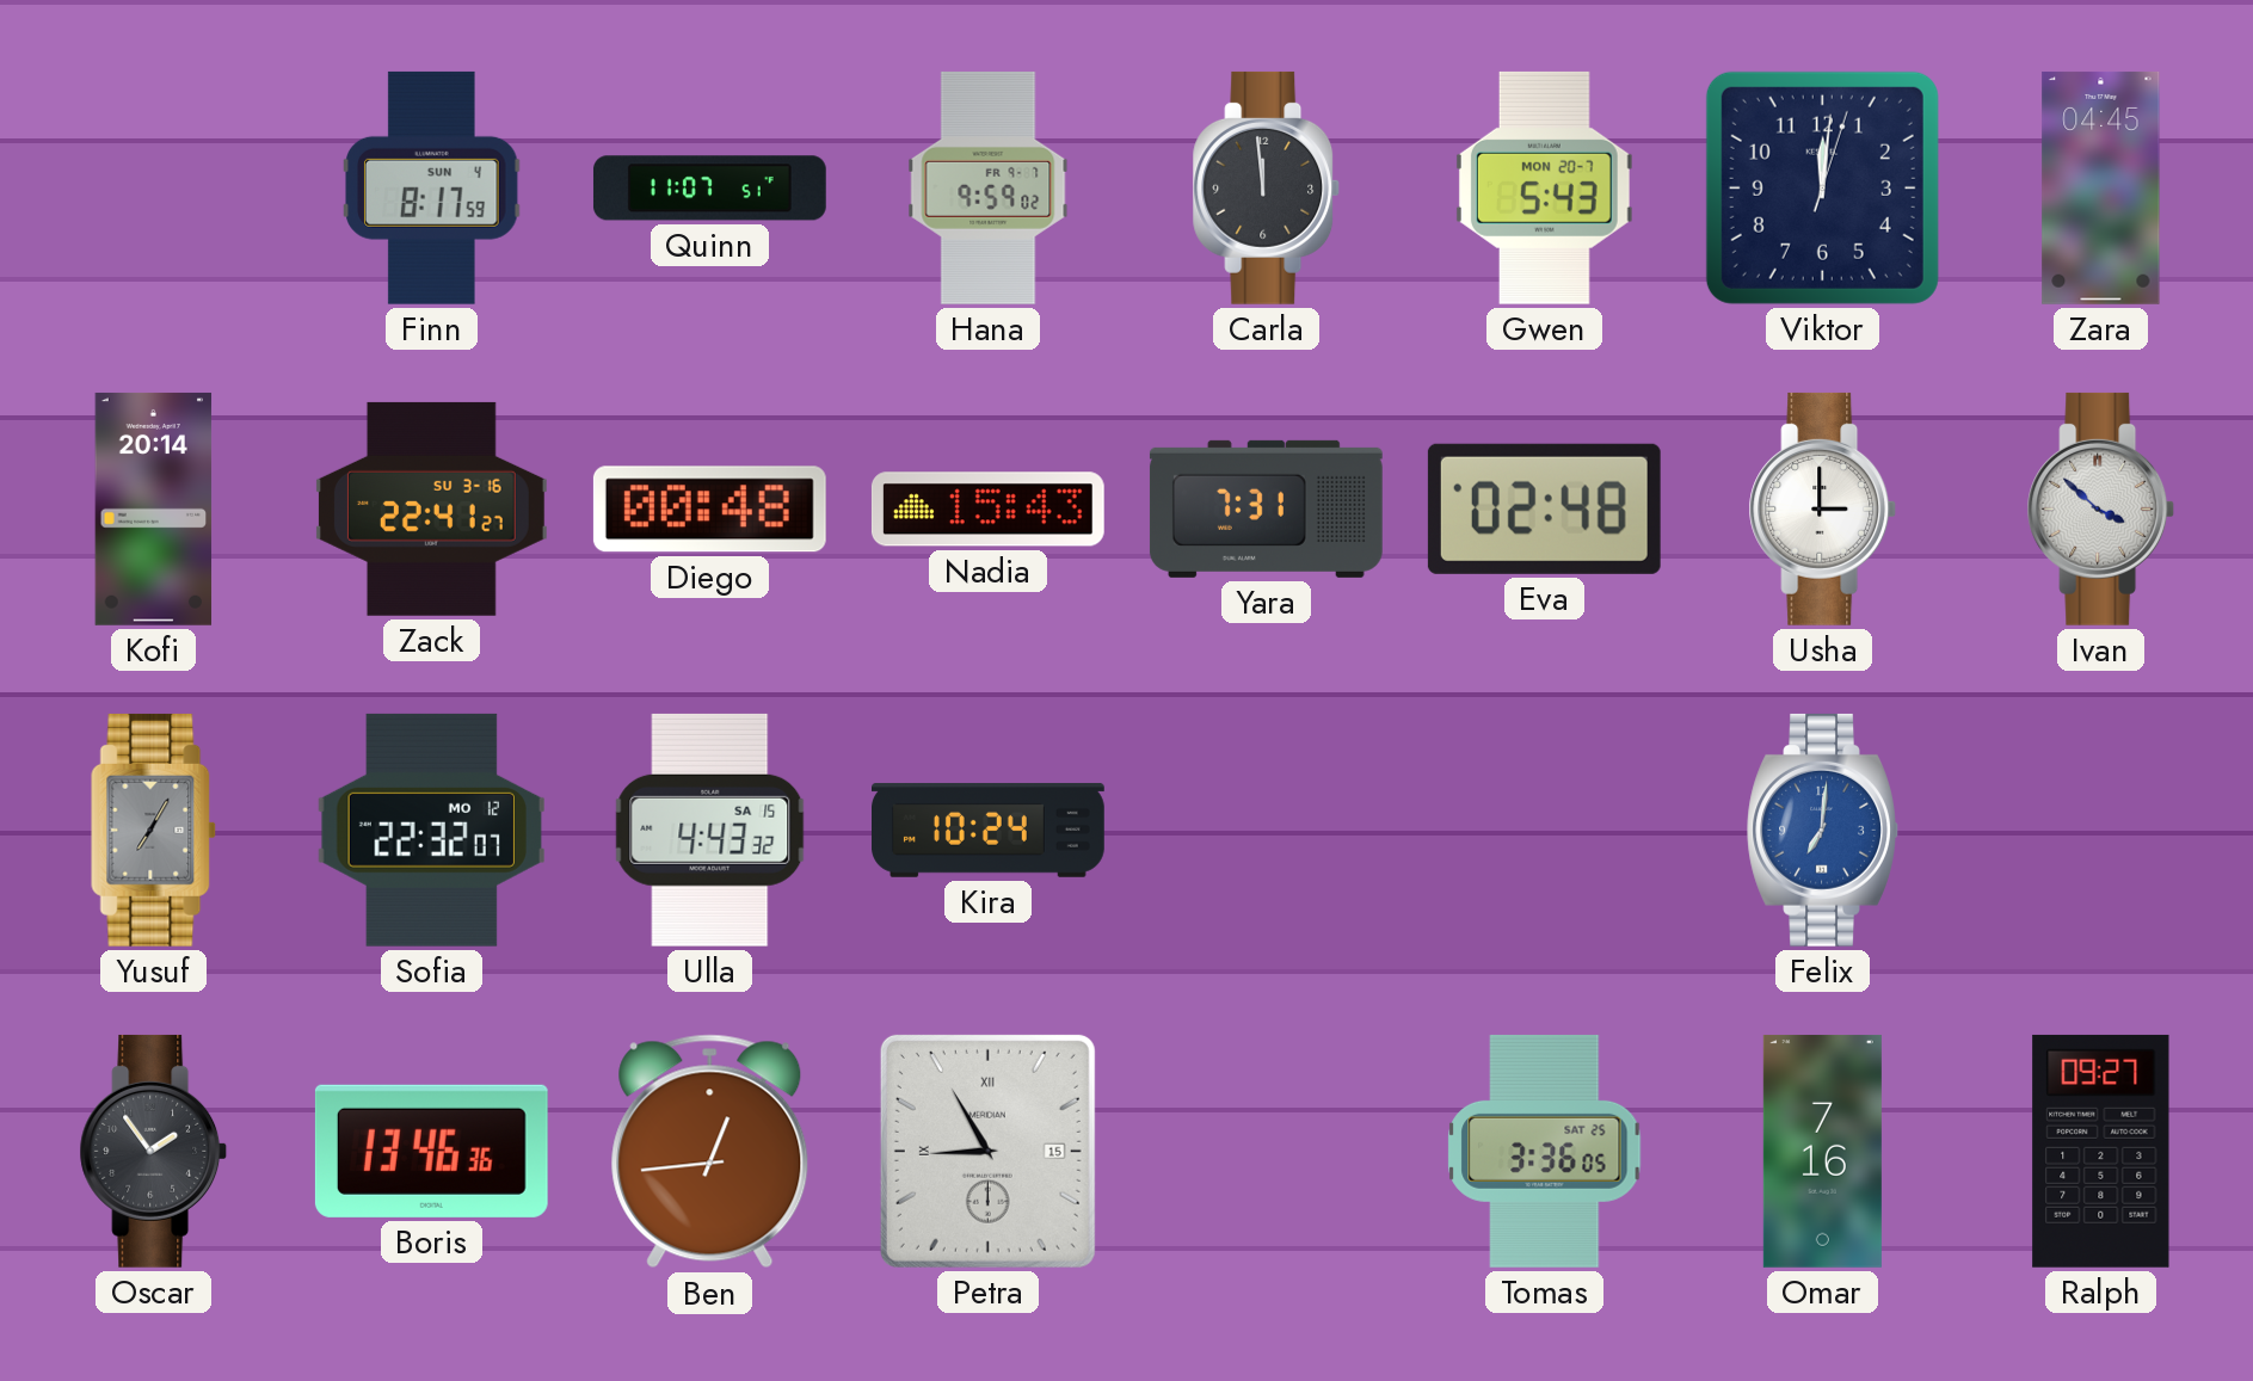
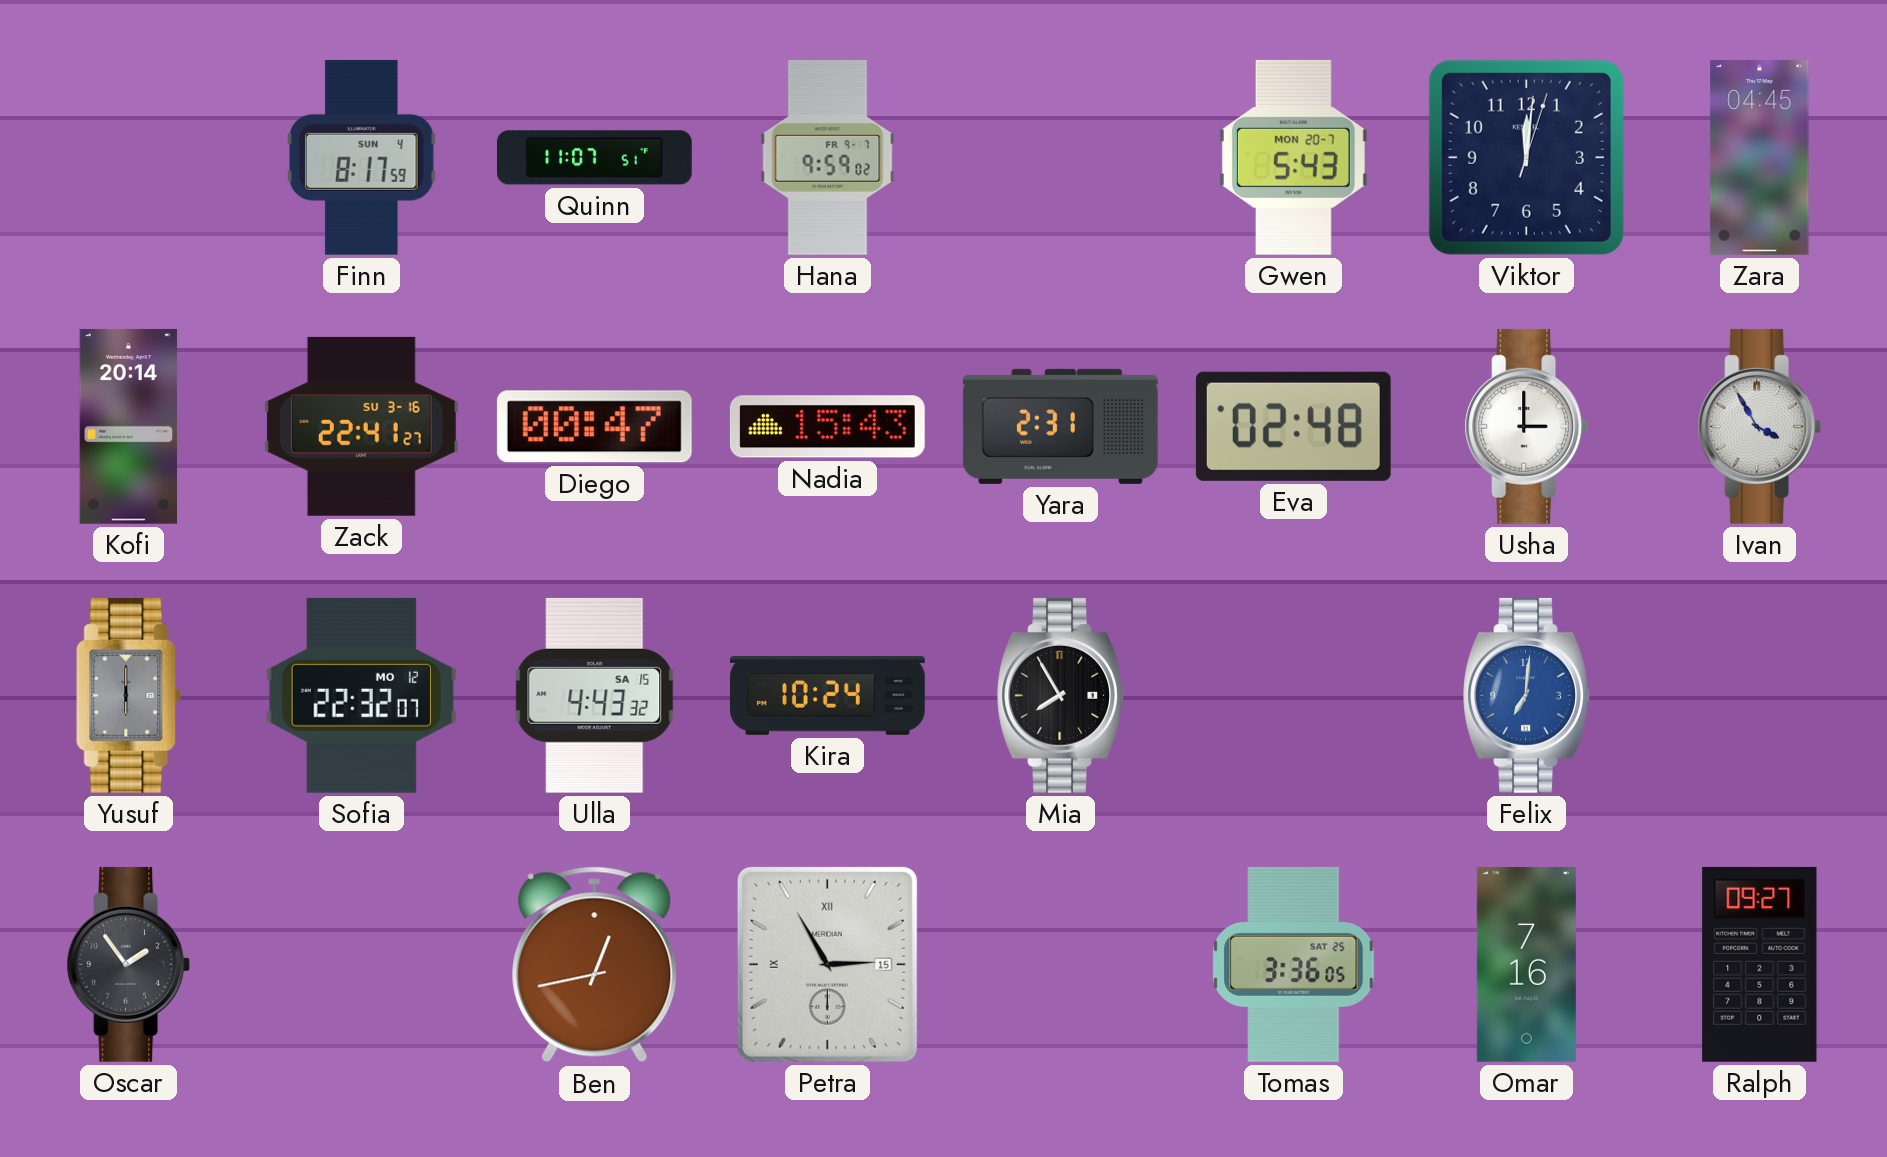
Carla: 11:59 -> none (1267, 187)
Diego: 00:48 -> 00:47 (594, 427)
Yara: 7:31 -> 2:31 (1060, 426)
Ivan: 3:52 -> 3:55 (1760, 426)
Yusuf: 7:05 -> 6:00 (128, 695)
Mia: none -> 7:55 (1061, 695)
Boris: 13:46 -> none (431, 1151)
Ben: 12:44 -> 12:43 (595, 965)
Petra: 8:55 -> 2:55 (827, 964)
